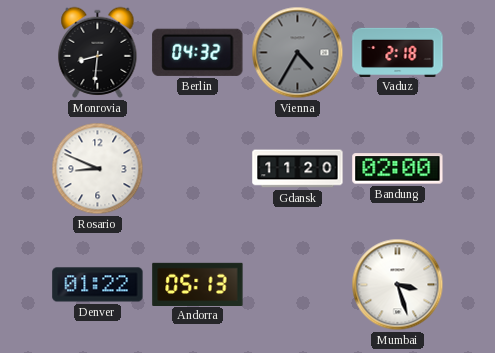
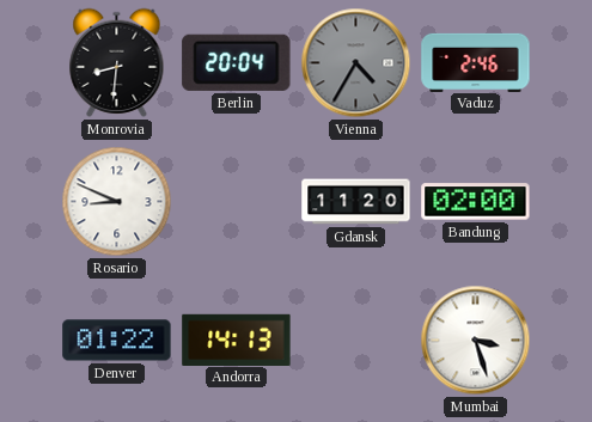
Berlin: 04:32 -> 20:04 (237, 62)
Vaduz: 2:18 -> 2:46 (476, 62)
Andorra: 05:13 -> 14:13 (237, 340)
